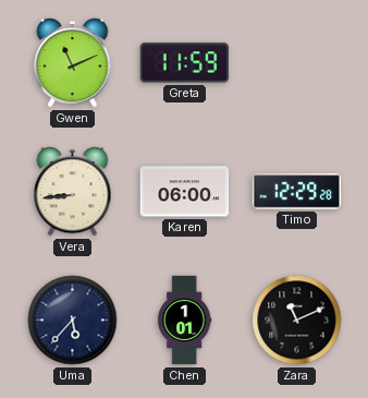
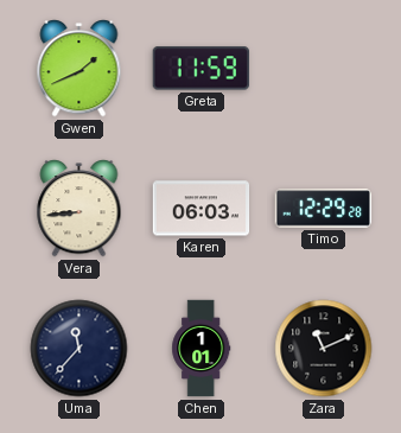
Gwen: 11:11 -> 1:41 (79, 69)
Karen: 06:00 -> 06:03 (202, 209)
Uma: 5:37 -> 11:37 (79, 349)
